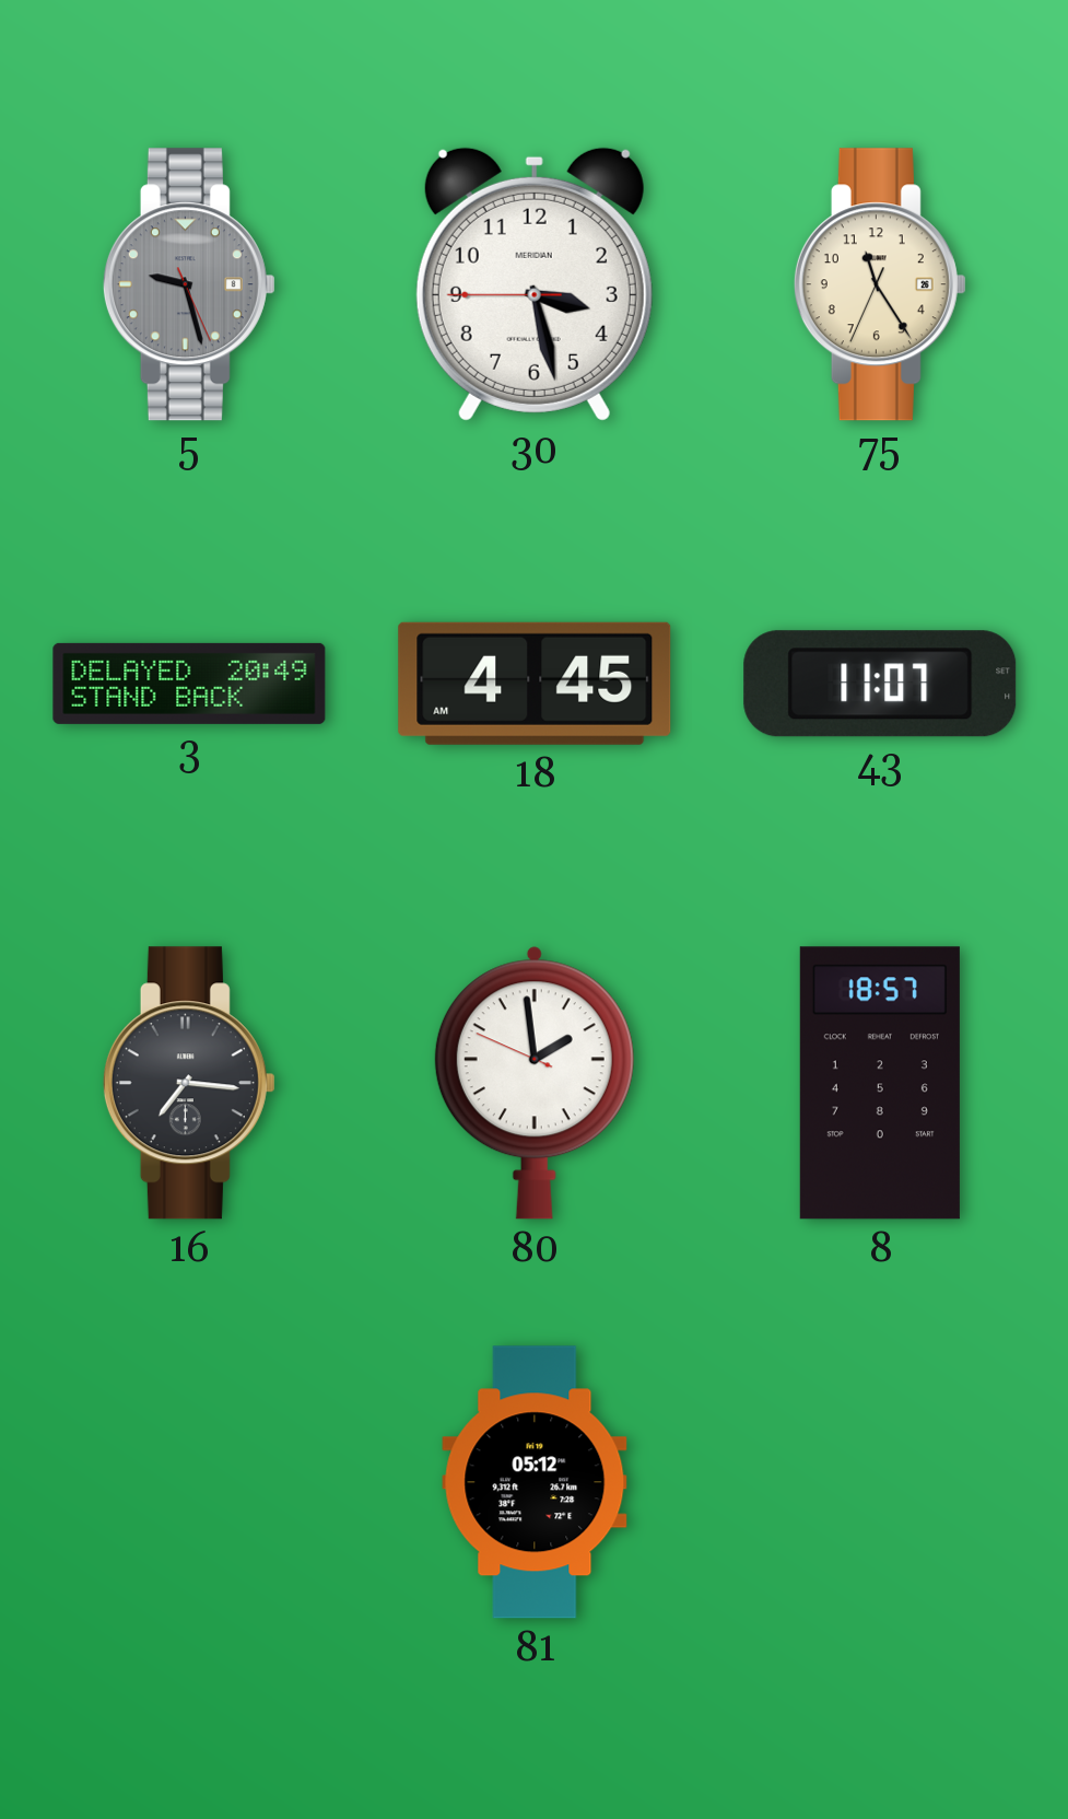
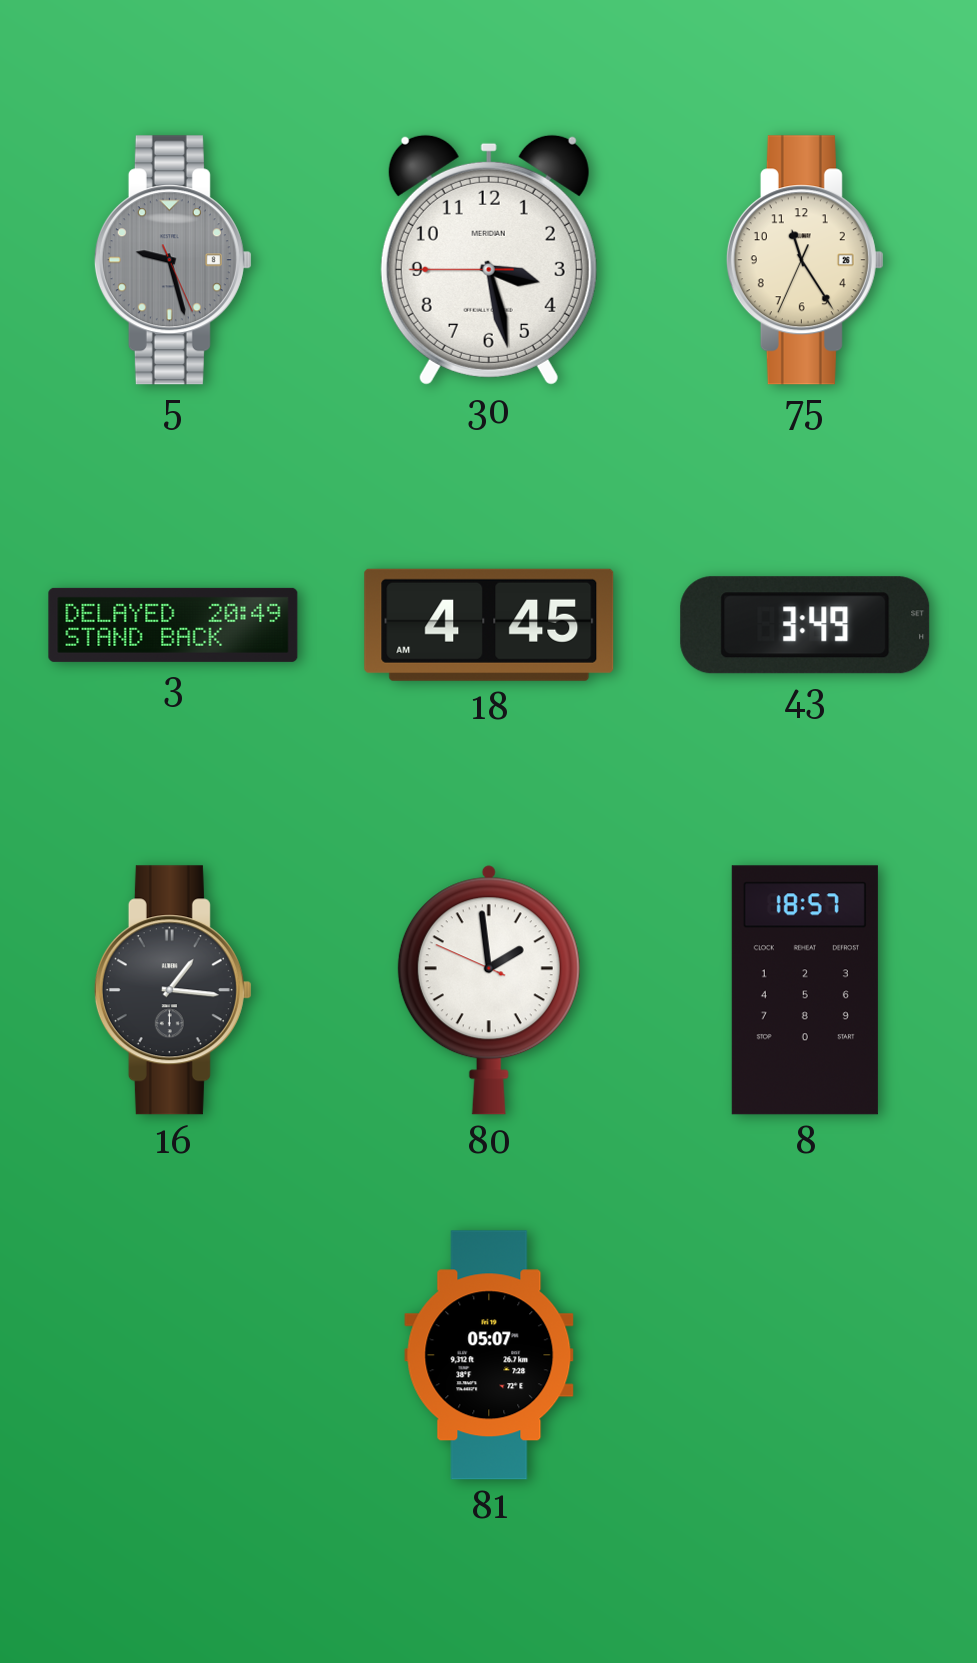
43: 11:07 -> 3:49 (805, 625)
16: 7:16 -> 1:16 (173, 990)
81: 05:12 -> 05:07 (489, 1355)
